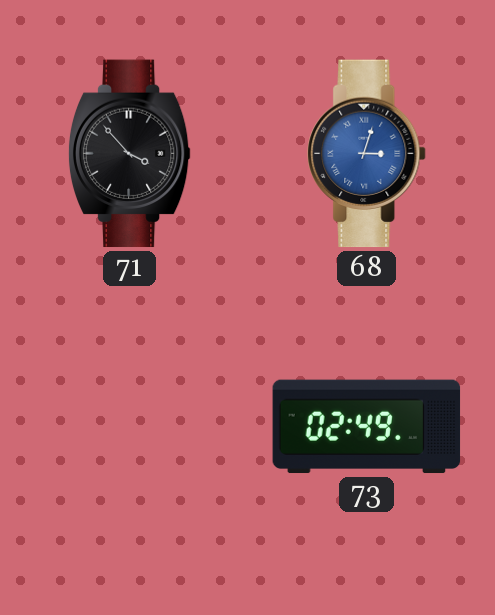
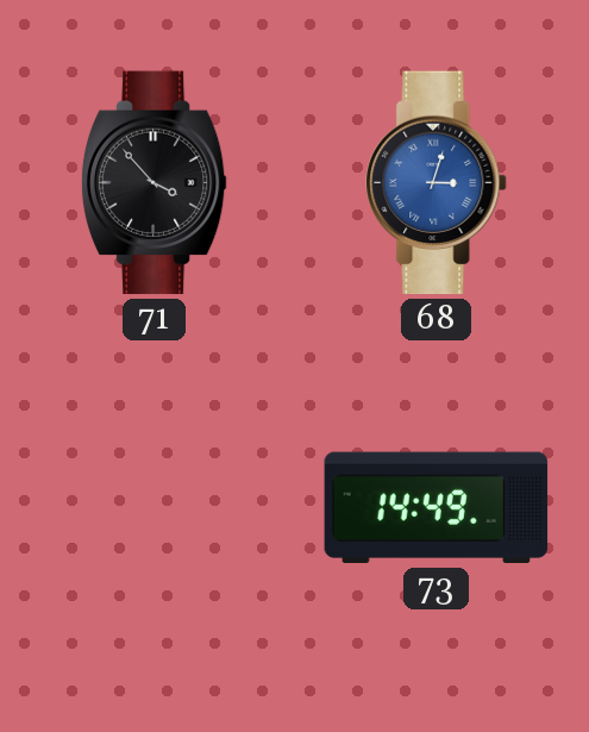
73: 02:49 -> 14:49 (437, 508)
